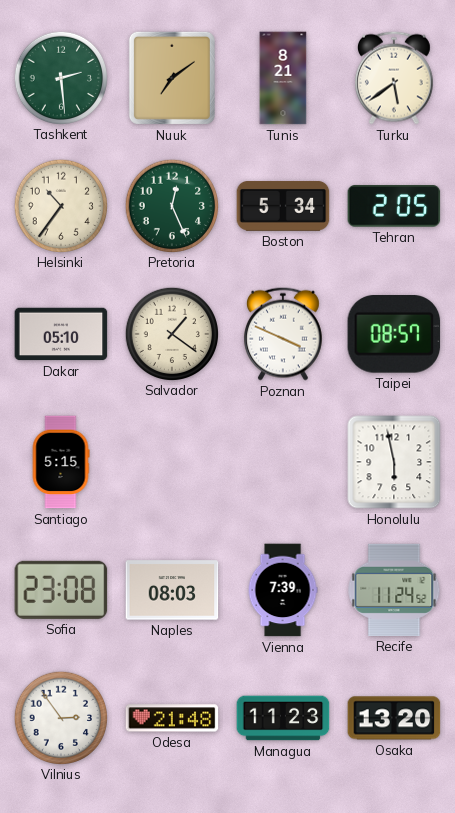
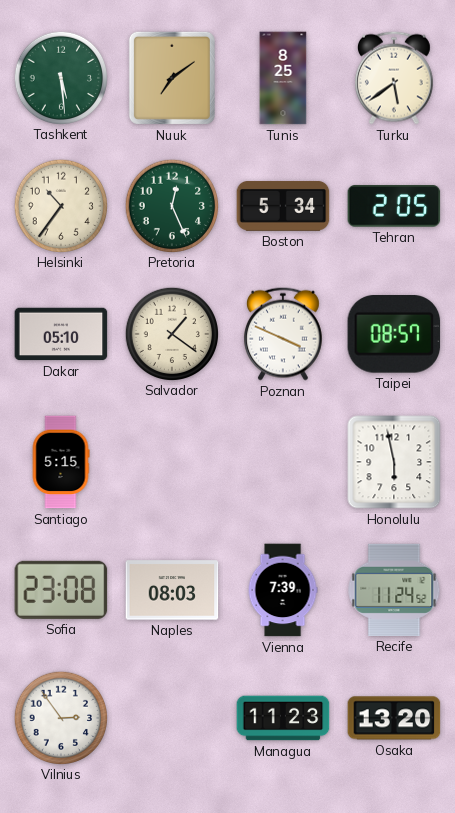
Tashkent: 2:29 -> 5:29 (60, 77)
Tunis: 8:21 -> 8:25 (283, 78)
Odesa: 21:48 -> none (172, 718)
